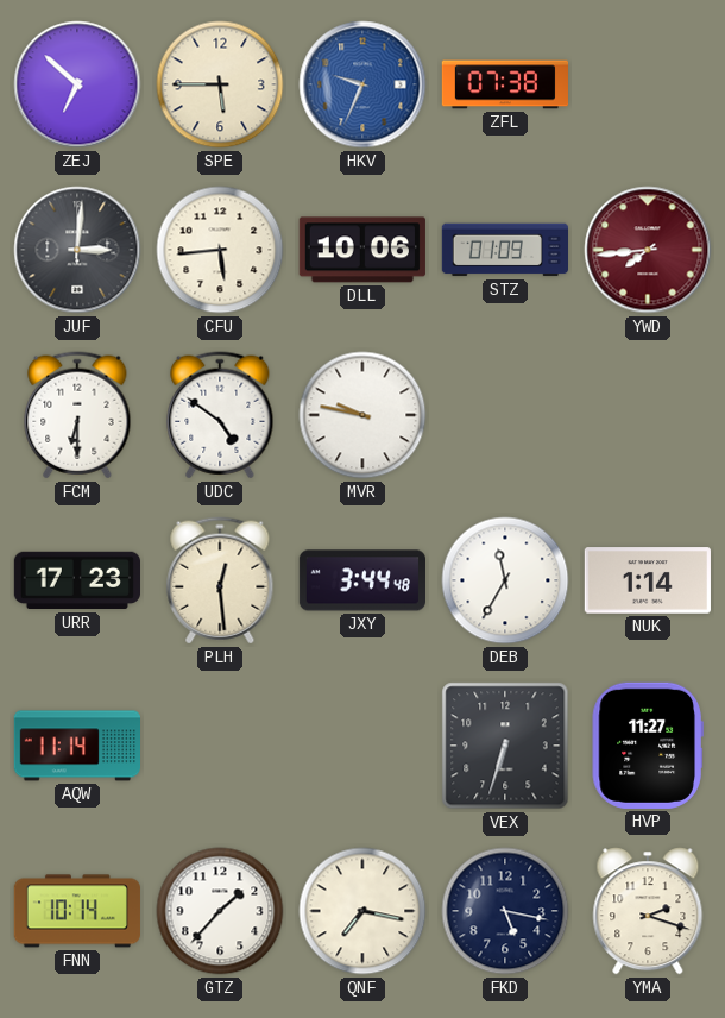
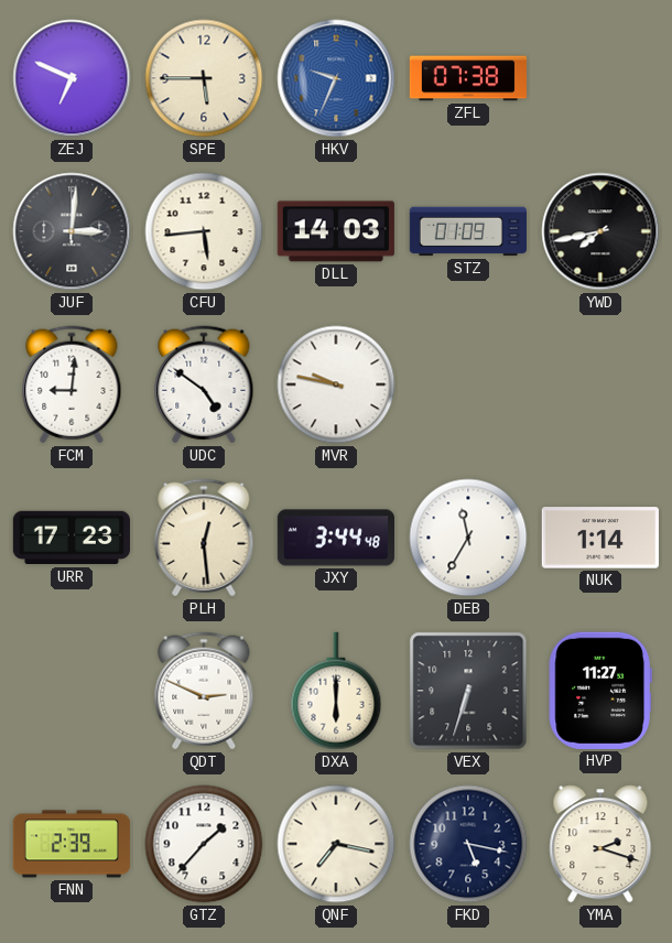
ZEJ: 6:52 -> 6:49 (72, 78)
DLL: 10:06 -> 14:03 (336, 231)
YWD: 7:44 -> 7:43 (600, 231)
YWD dial: burgundy -> black (600, 231)
FCM: 6:30 -> 9:01 (72, 384)
AQW: 11:14 -> none (76, 746)
QDT: none -> 2:49 (204, 691)
DXA: none -> 6:00 (336, 691)
FNN: 10:14 -> 2:39 (72, 844)
